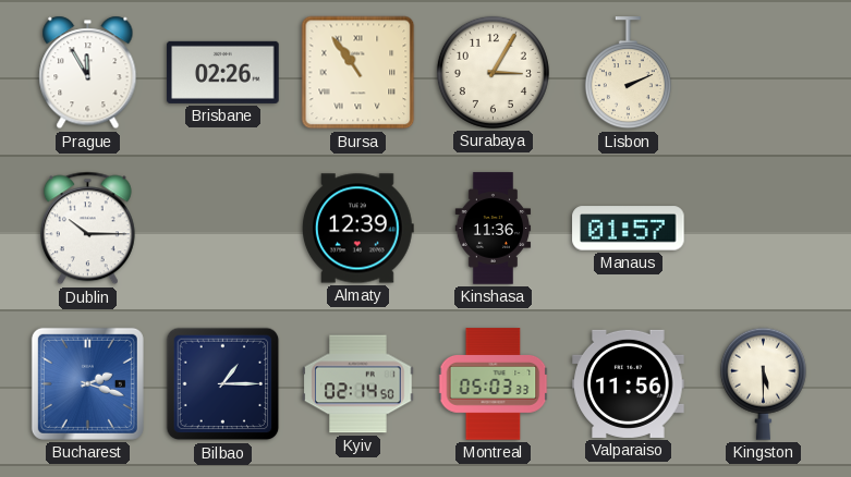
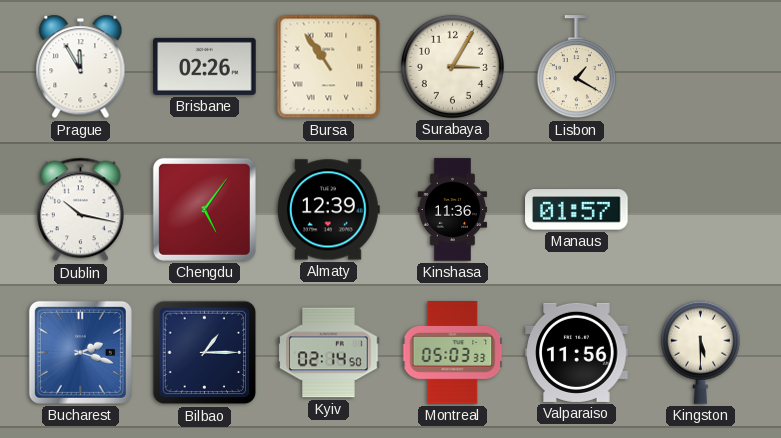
Lisbon: 2:11 -> 1:20 (576, 67)
Dublin: 10:15 -> 10:17 (80, 210)
Chengdu: none -> 5:06 (204, 209)
